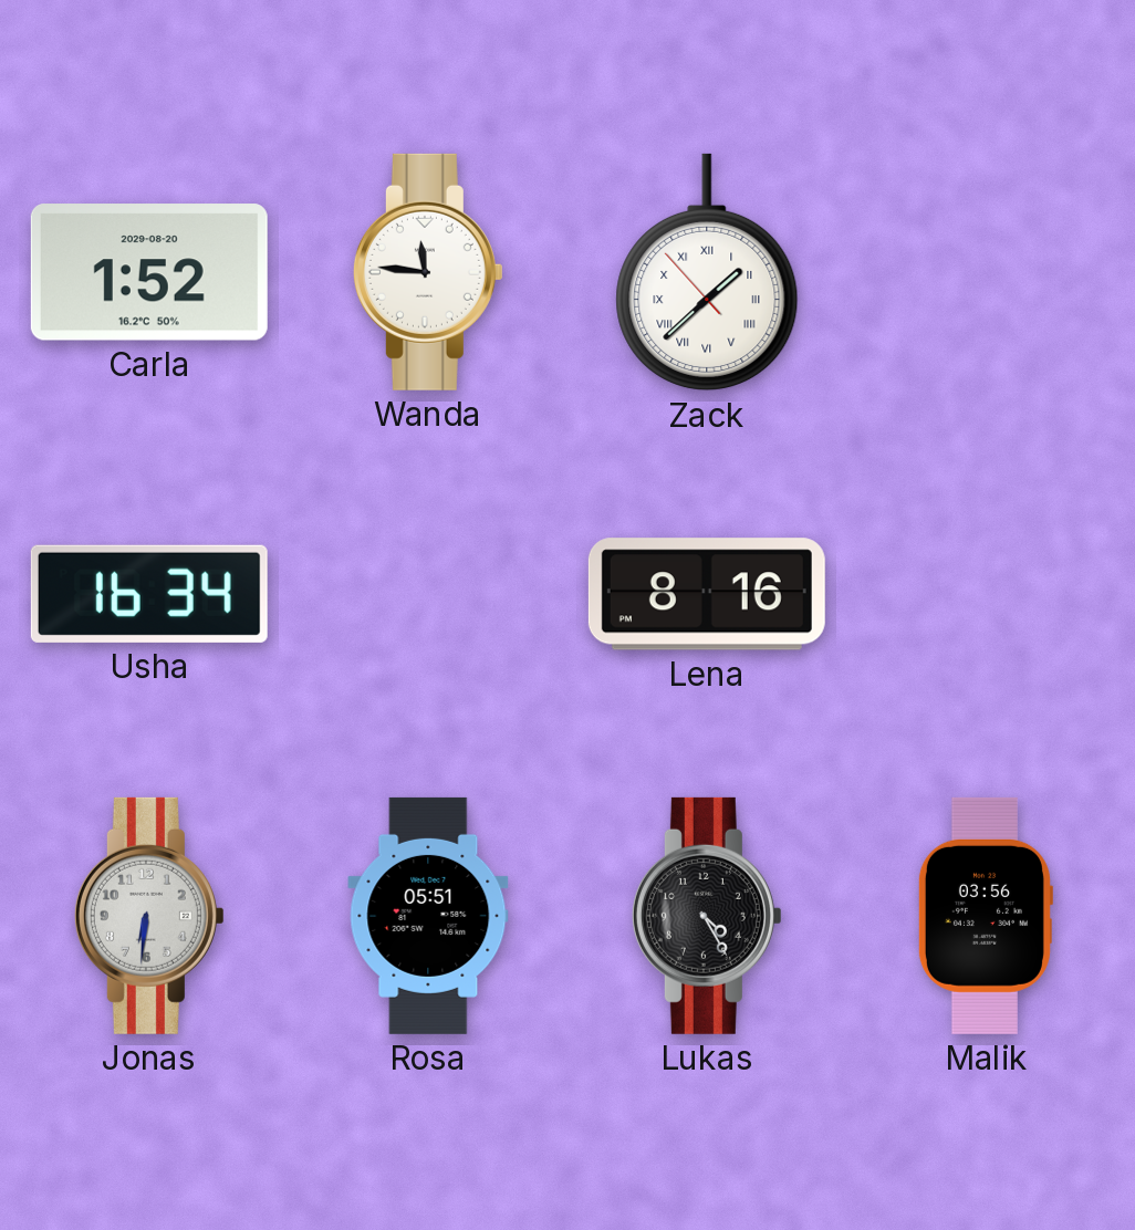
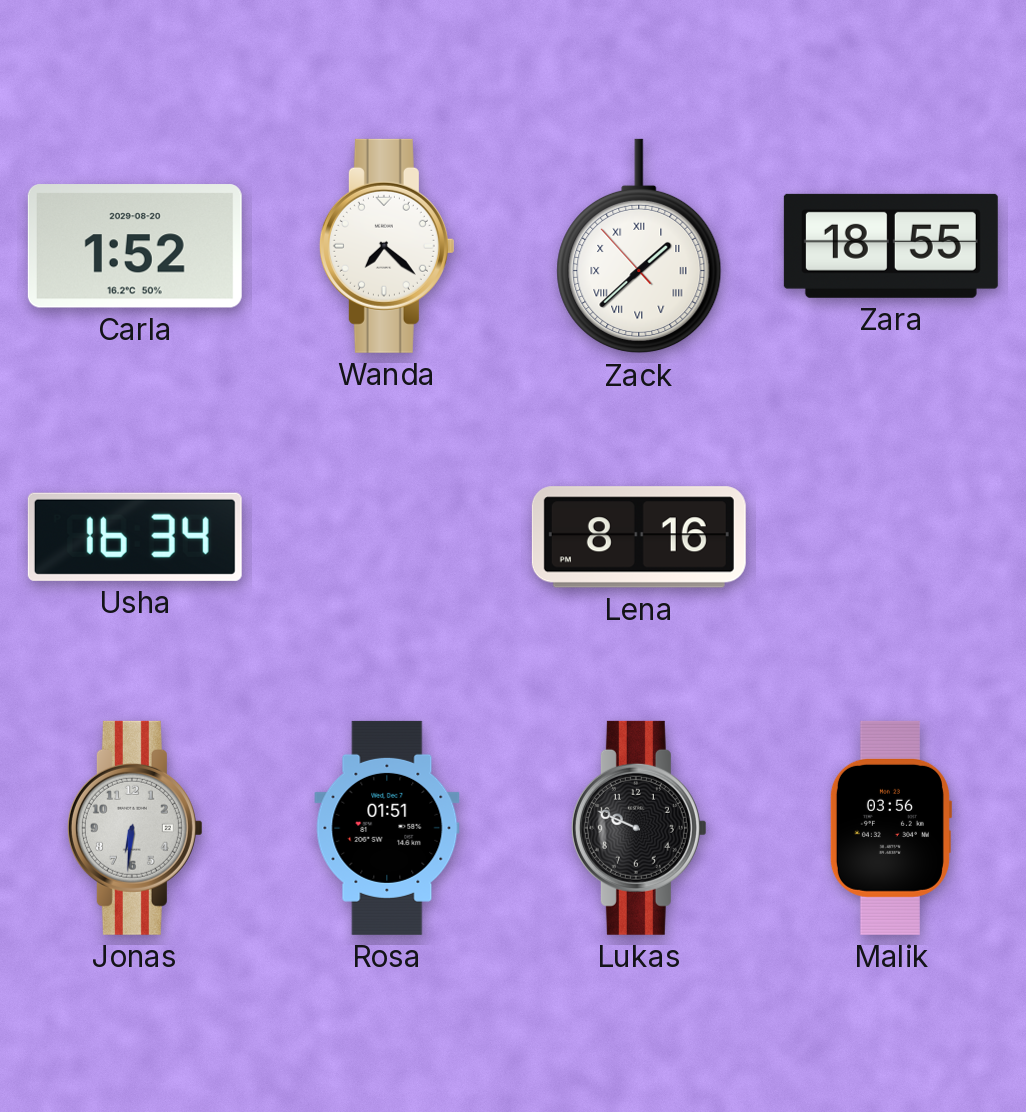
Wanda: 11:46 -> 7:22 (387, 246)
Zara: none -> 18:55 (891, 246)
Rosa: 05:51 -> 01:51 (387, 828)
Lukas: 4:25 -> 9:49 (639, 828)
